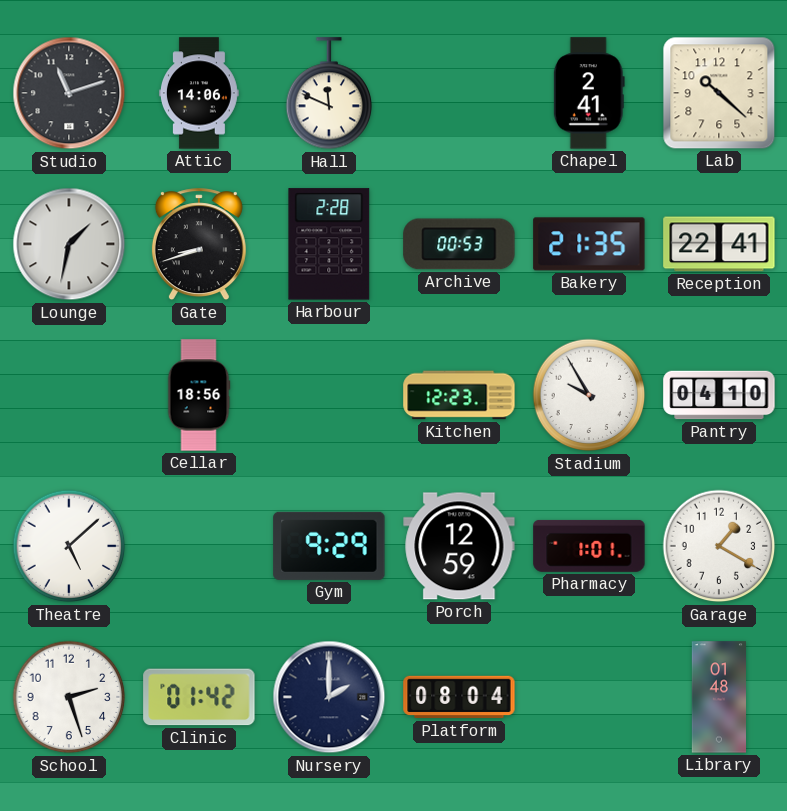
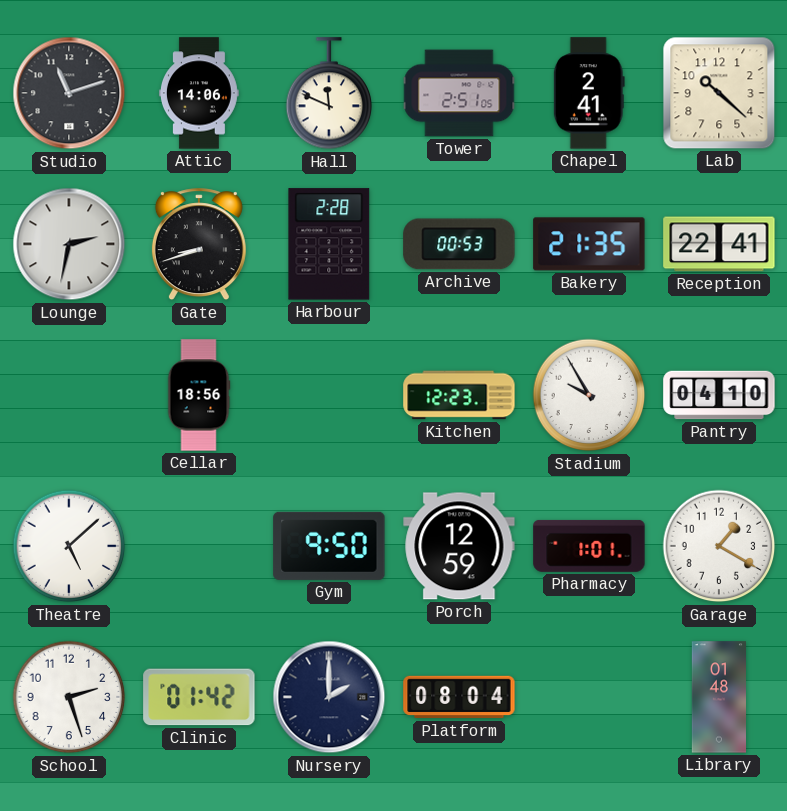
Tower: none -> 2:51 (459, 93)
Lounge: 1:32 -> 2:32 (69, 244)
Gym: 9:29 -> 9:50 (329, 546)
